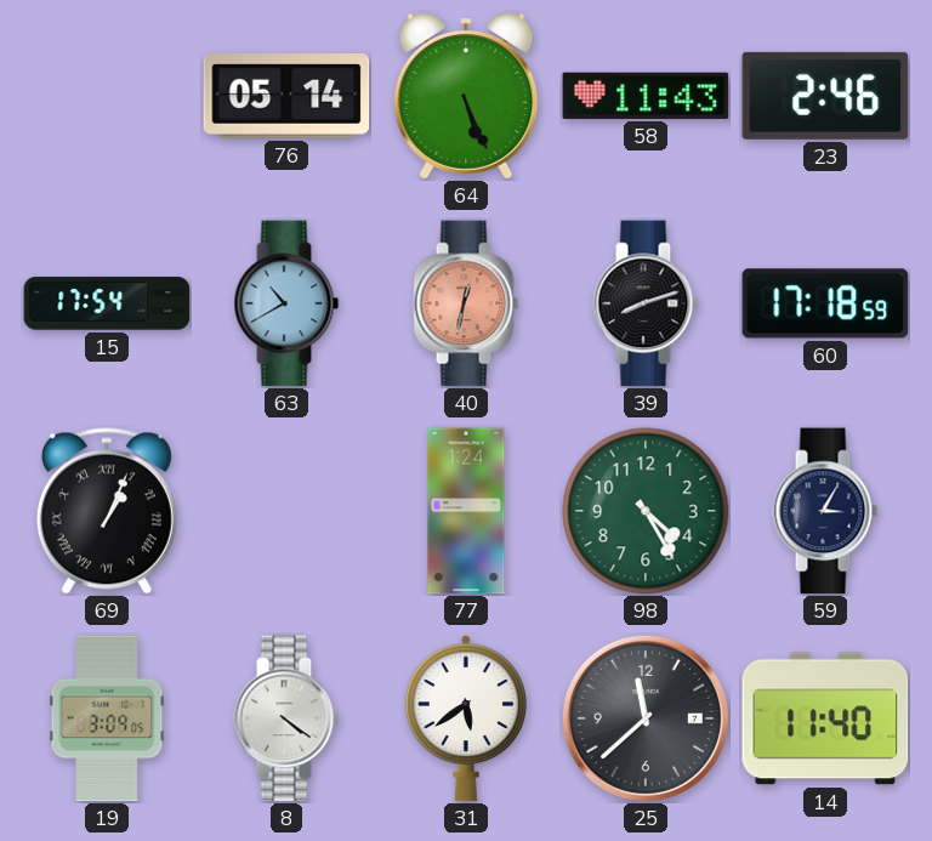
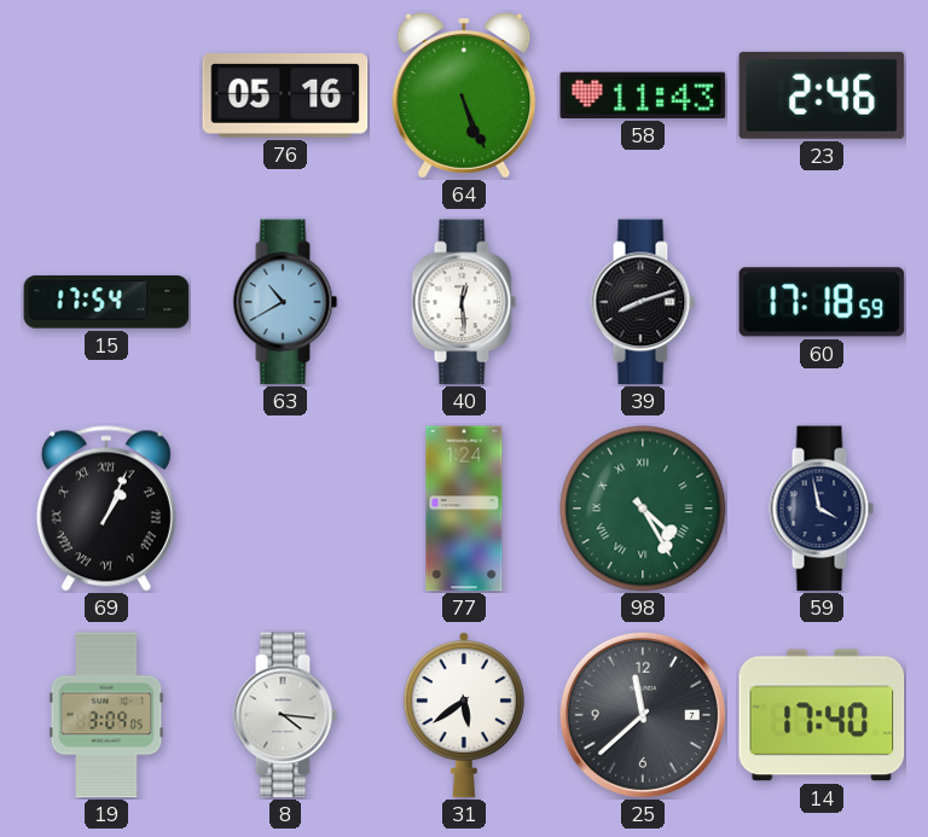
76: 05:14 -> 05:16 (285, 95)
40: 12:32 -> 12:29 (464, 302)
40 dial: salmon -> white (464, 302)
98 numerals: Arabic -> Roman (643, 508)
59: 3:05 -> 3:58 (822, 508)
8: 4:21 -> 4:16 (285, 715)
14: 11:40 -> 17:40 (822, 715)
